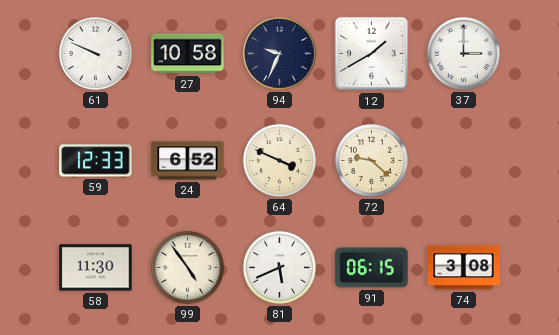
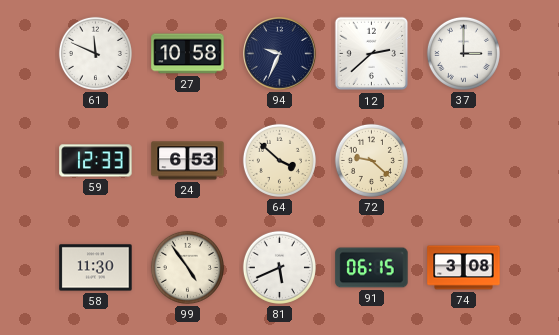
61: 9:49 -> 11:49 (95, 53)
12: 1:40 -> 2:38 (372, 54)
24: 6:52 -> 6:53 (188, 161)
64: 3:49 -> 3:52 (279, 160)
